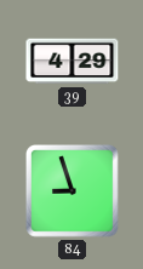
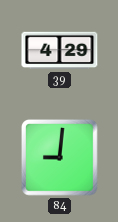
84: 8:57 -> 9:01 (60, 158)
